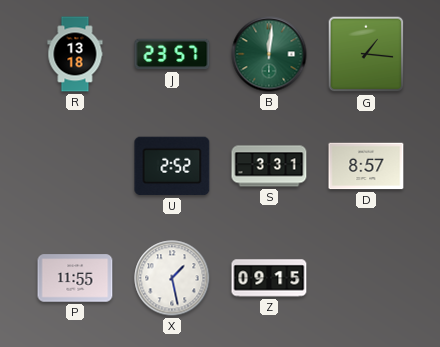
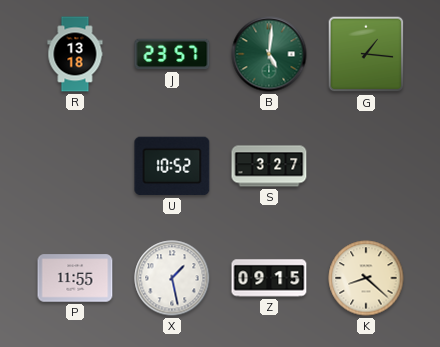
B: 12:01 -> 5:01 (269, 54)
U: 2:52 -> 10:52 (172, 166)
S: 3:31 -> 3:27 (269, 166)
D: 8:57 -> none (366, 166)
K: none -> 8:22 (366, 278)
